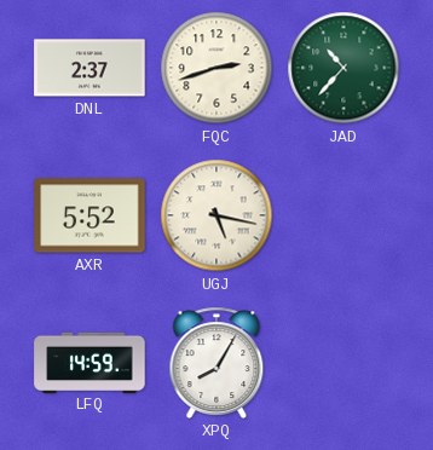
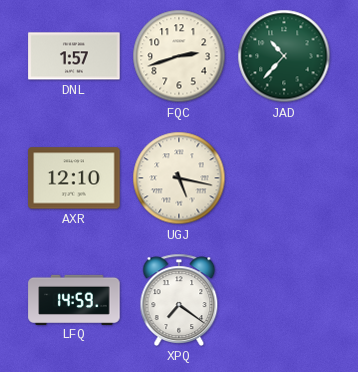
DNL: 2:37 -> 1:57 (74, 56)
AXR: 5:52 -> 12:10 (74, 178)
XPQ: 8:05 -> 7:21 (179, 300)
